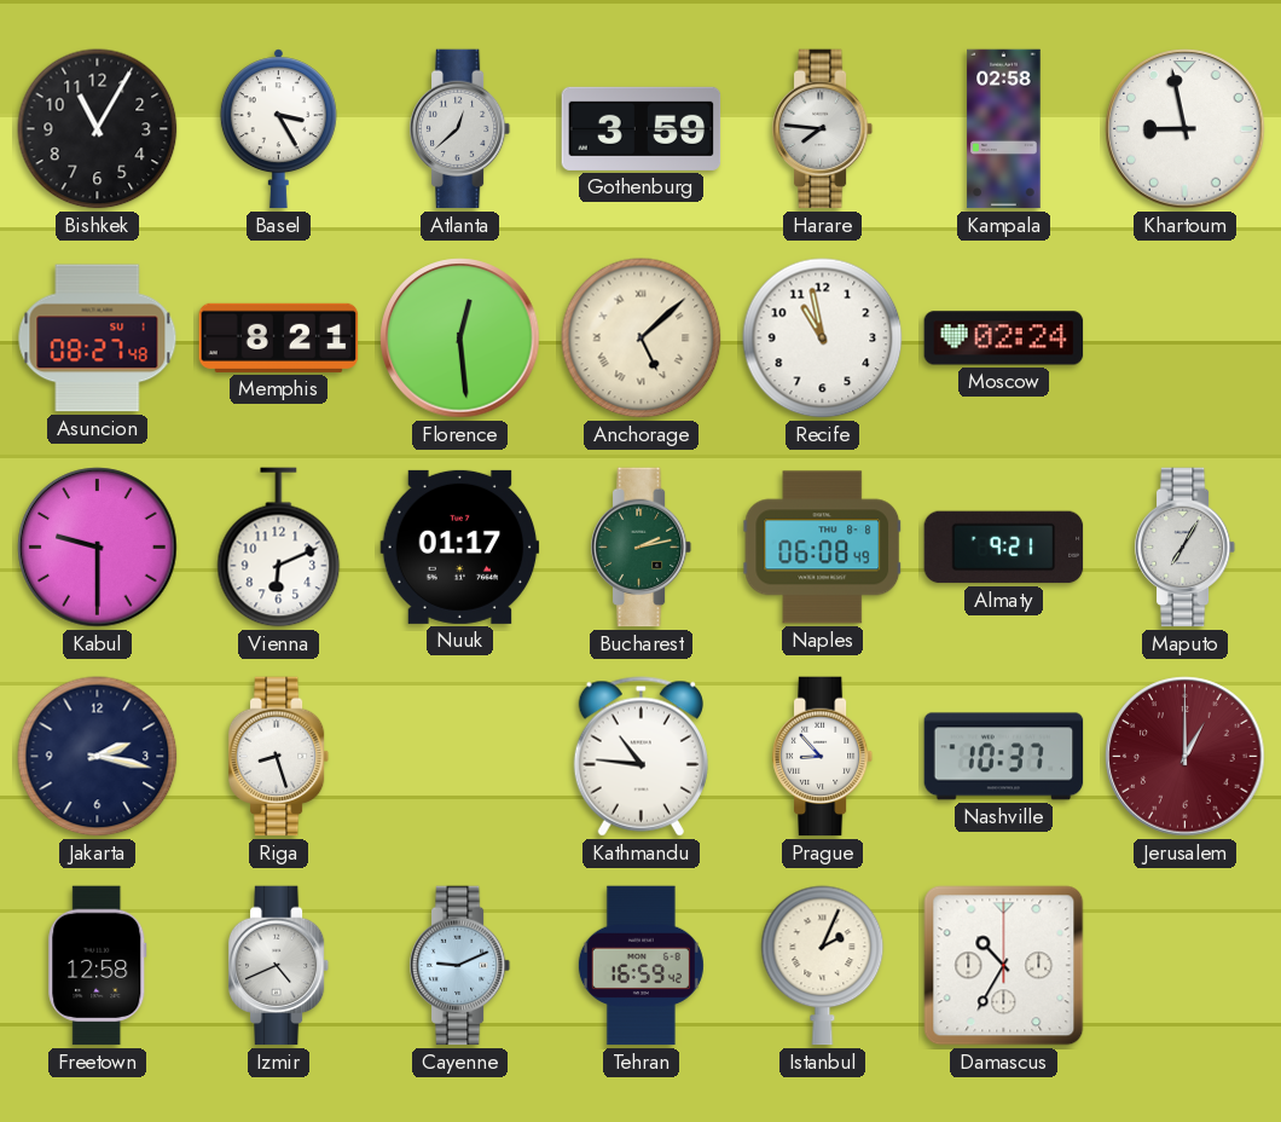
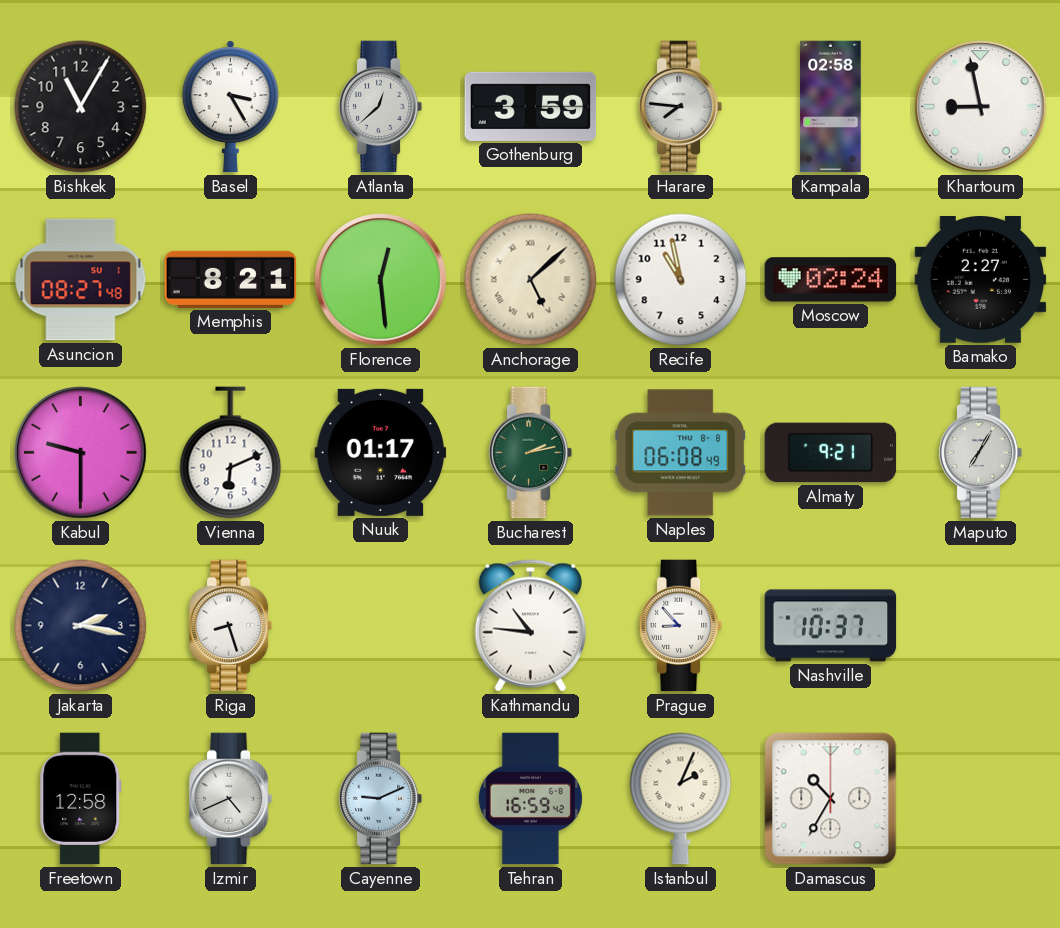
Bamako: none -> 2:27 (981, 280)
Jerusalem: 1:00 -> none (1186, 757)
